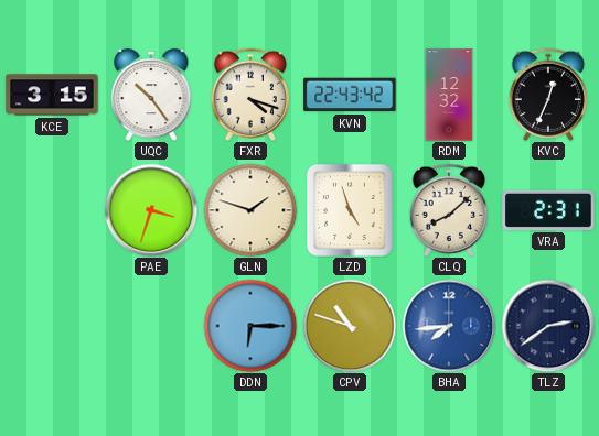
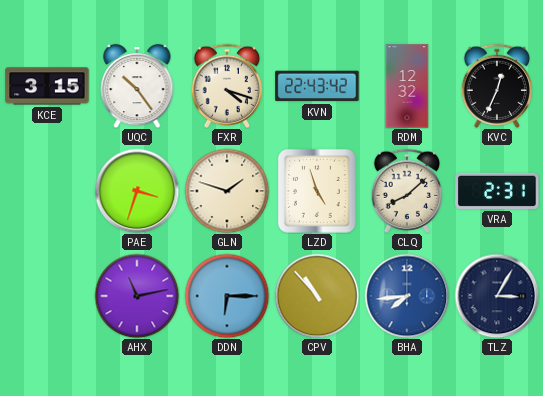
AHX: none -> 11:13 (137, 296)
CPV: 10:48 -> 10:53 (317, 296)
TLZ: 2:39 -> 3:05 (497, 296)
